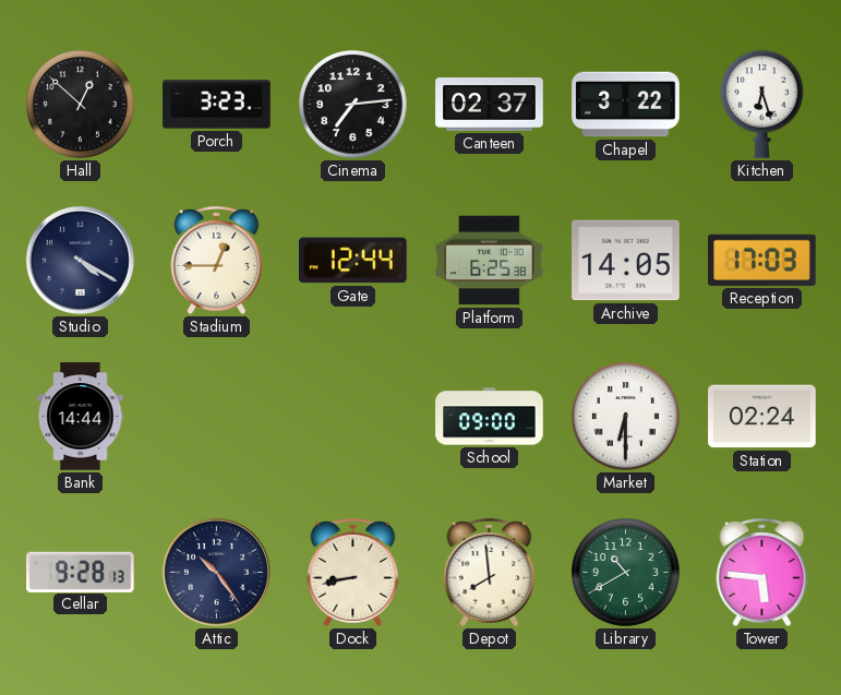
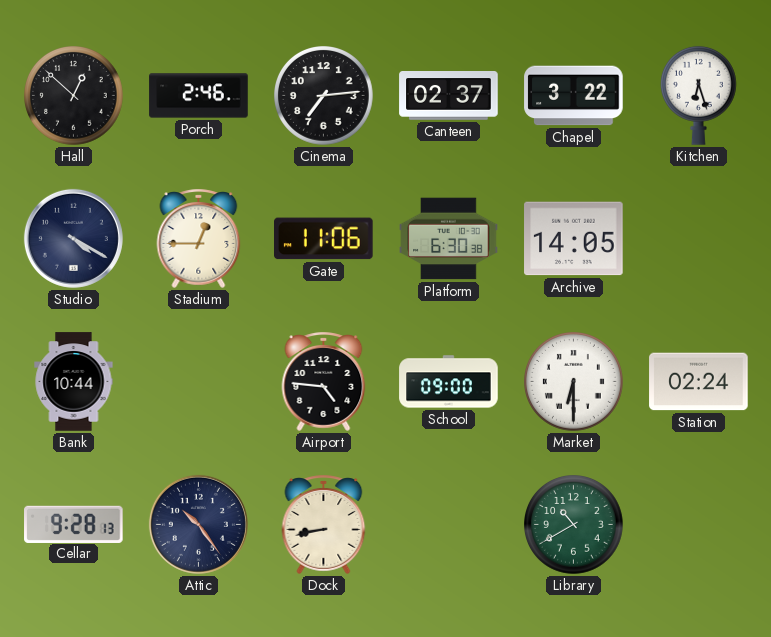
Porch: 3:23 -> 2:46 (199, 96)
Gate: 12:44 -> 11:06 (324, 239)
Platform: 6:25 -> 6:30 (449, 239)
Reception: 17:03 -> none (762, 260)
Bank: 14:44 -> 10:44 (74, 382)
Airport: none -> 4:46 (324, 381)
Depot: 7:59 -> none (490, 572)
Tower: 5:46 -> none (762, 572)
